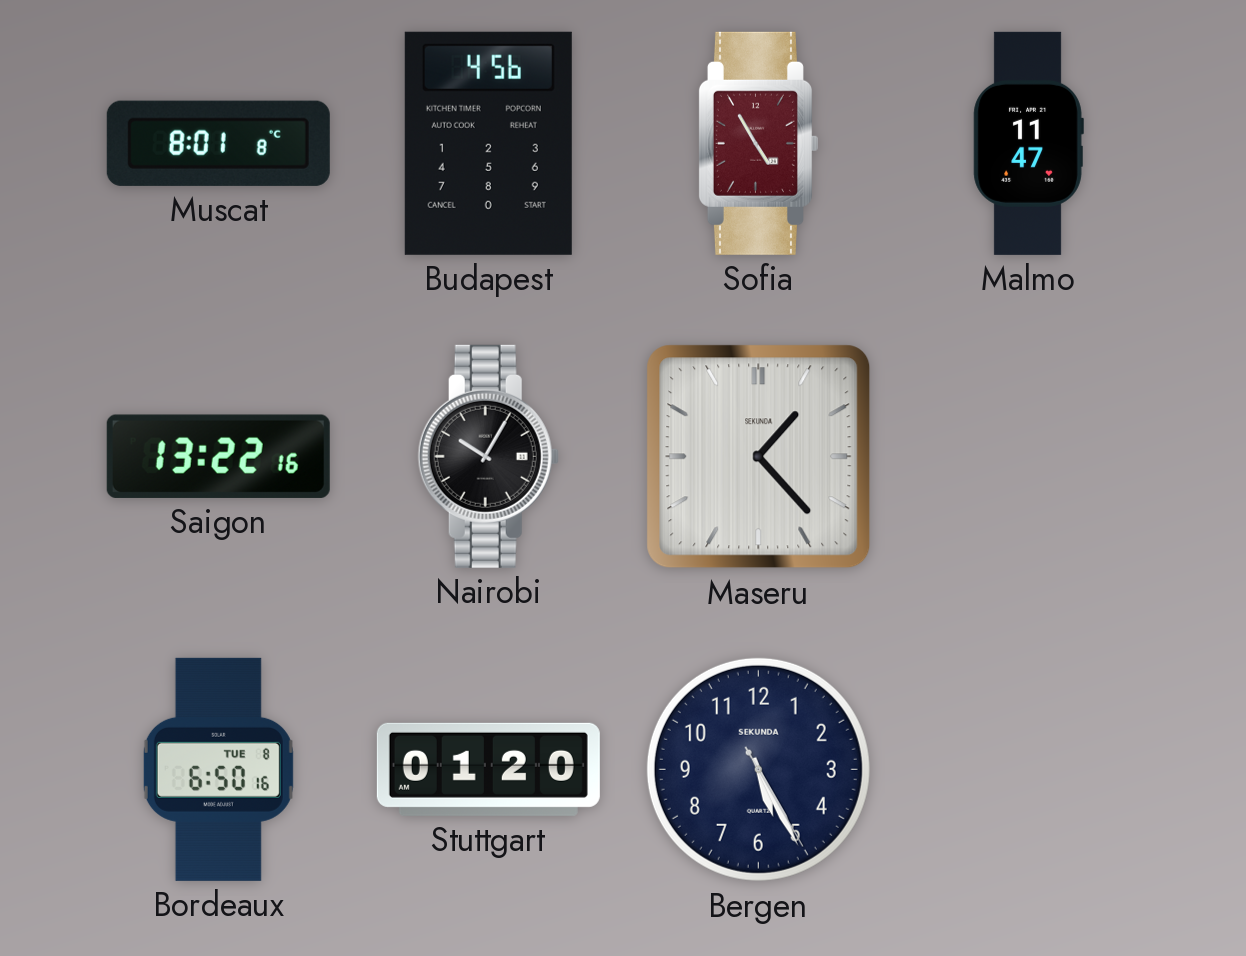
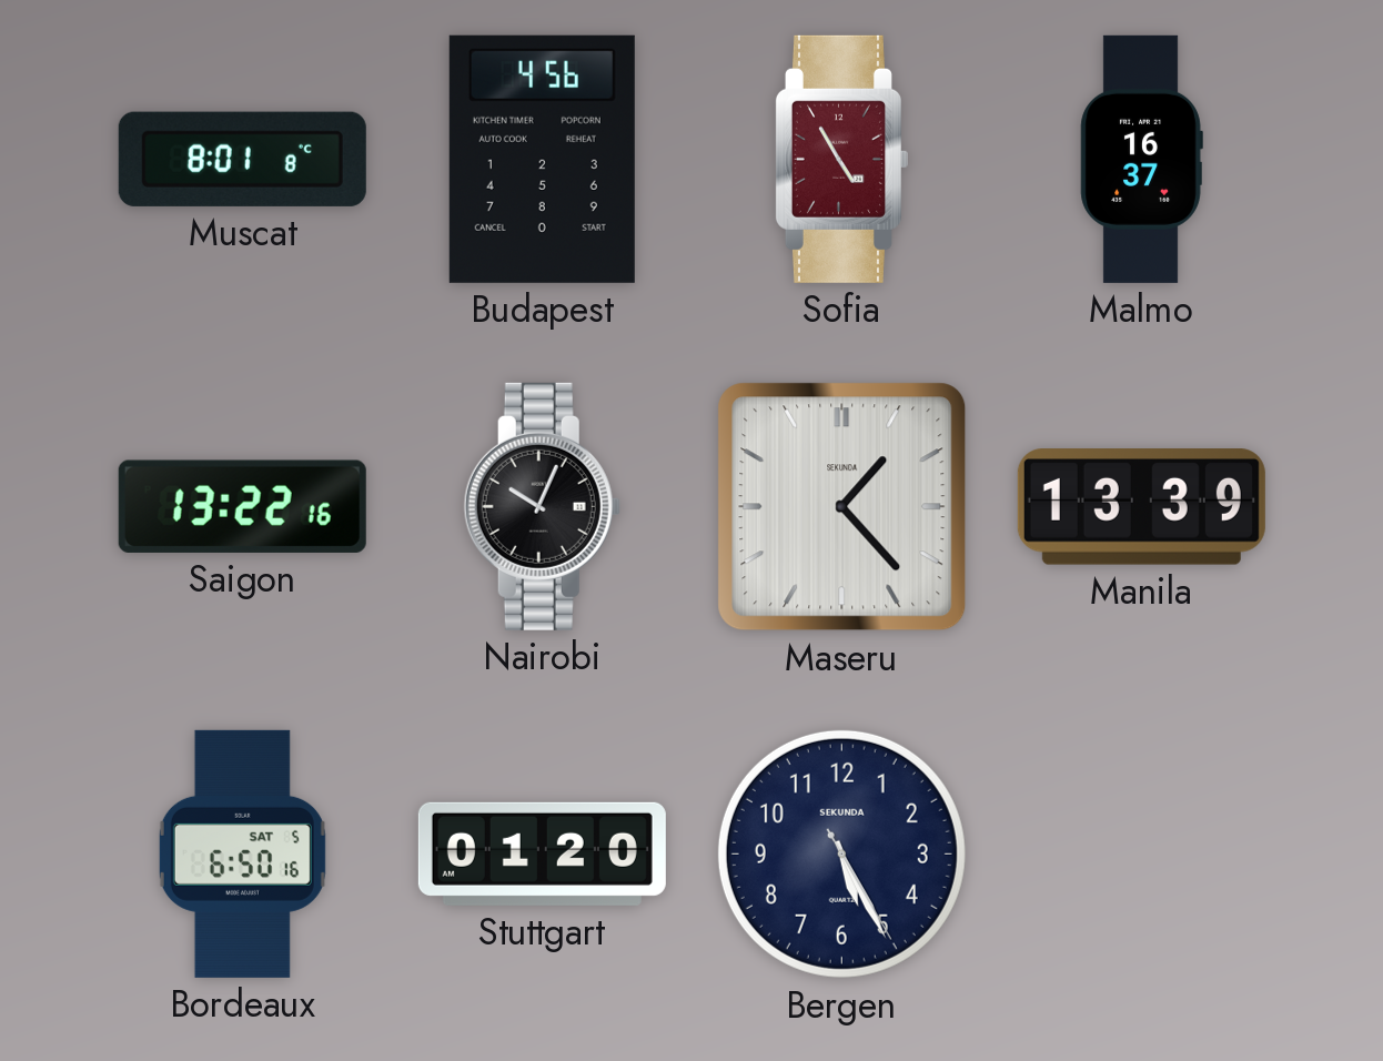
Malmo: 11:47 -> 16:37 (1141, 159)
Nairobi: 10:05 -> 10:04 (542, 506)
Manila: none -> 13:39 (1141, 507)
Bordeaux date: TUE 8 -> SAT 5 (242, 853)
